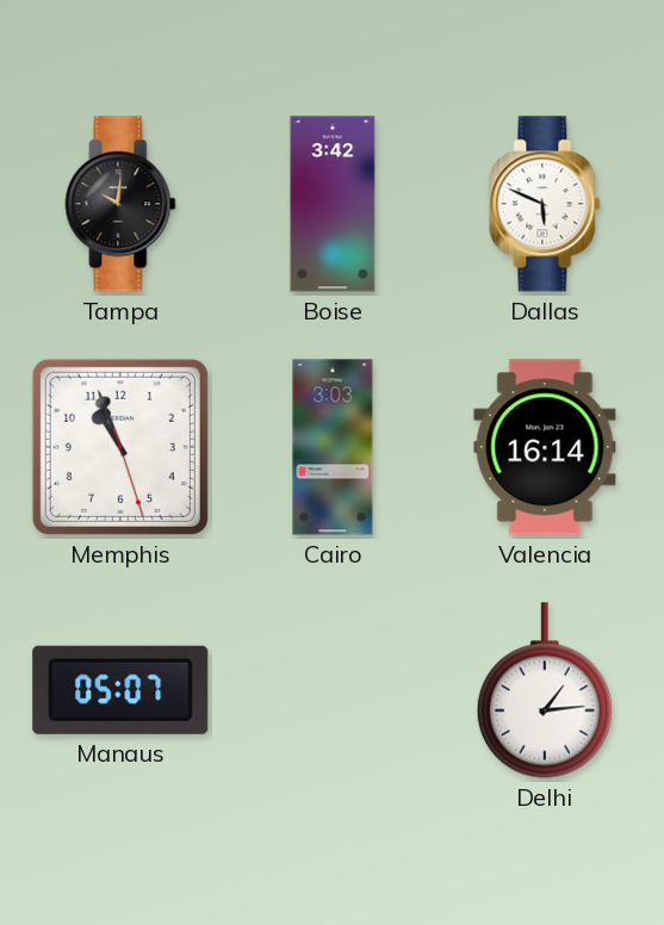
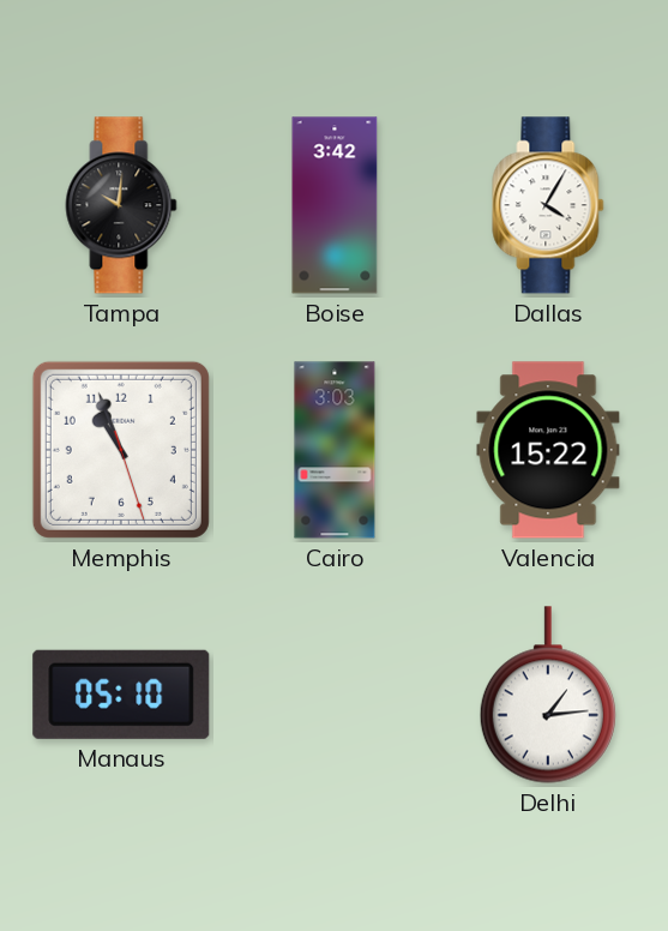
Dallas: 5:49 -> 4:05 (548, 205)
Valencia: 16:14 -> 15:22 (548, 450)
Manaus: 05:07 -> 05:10 (121, 695)
